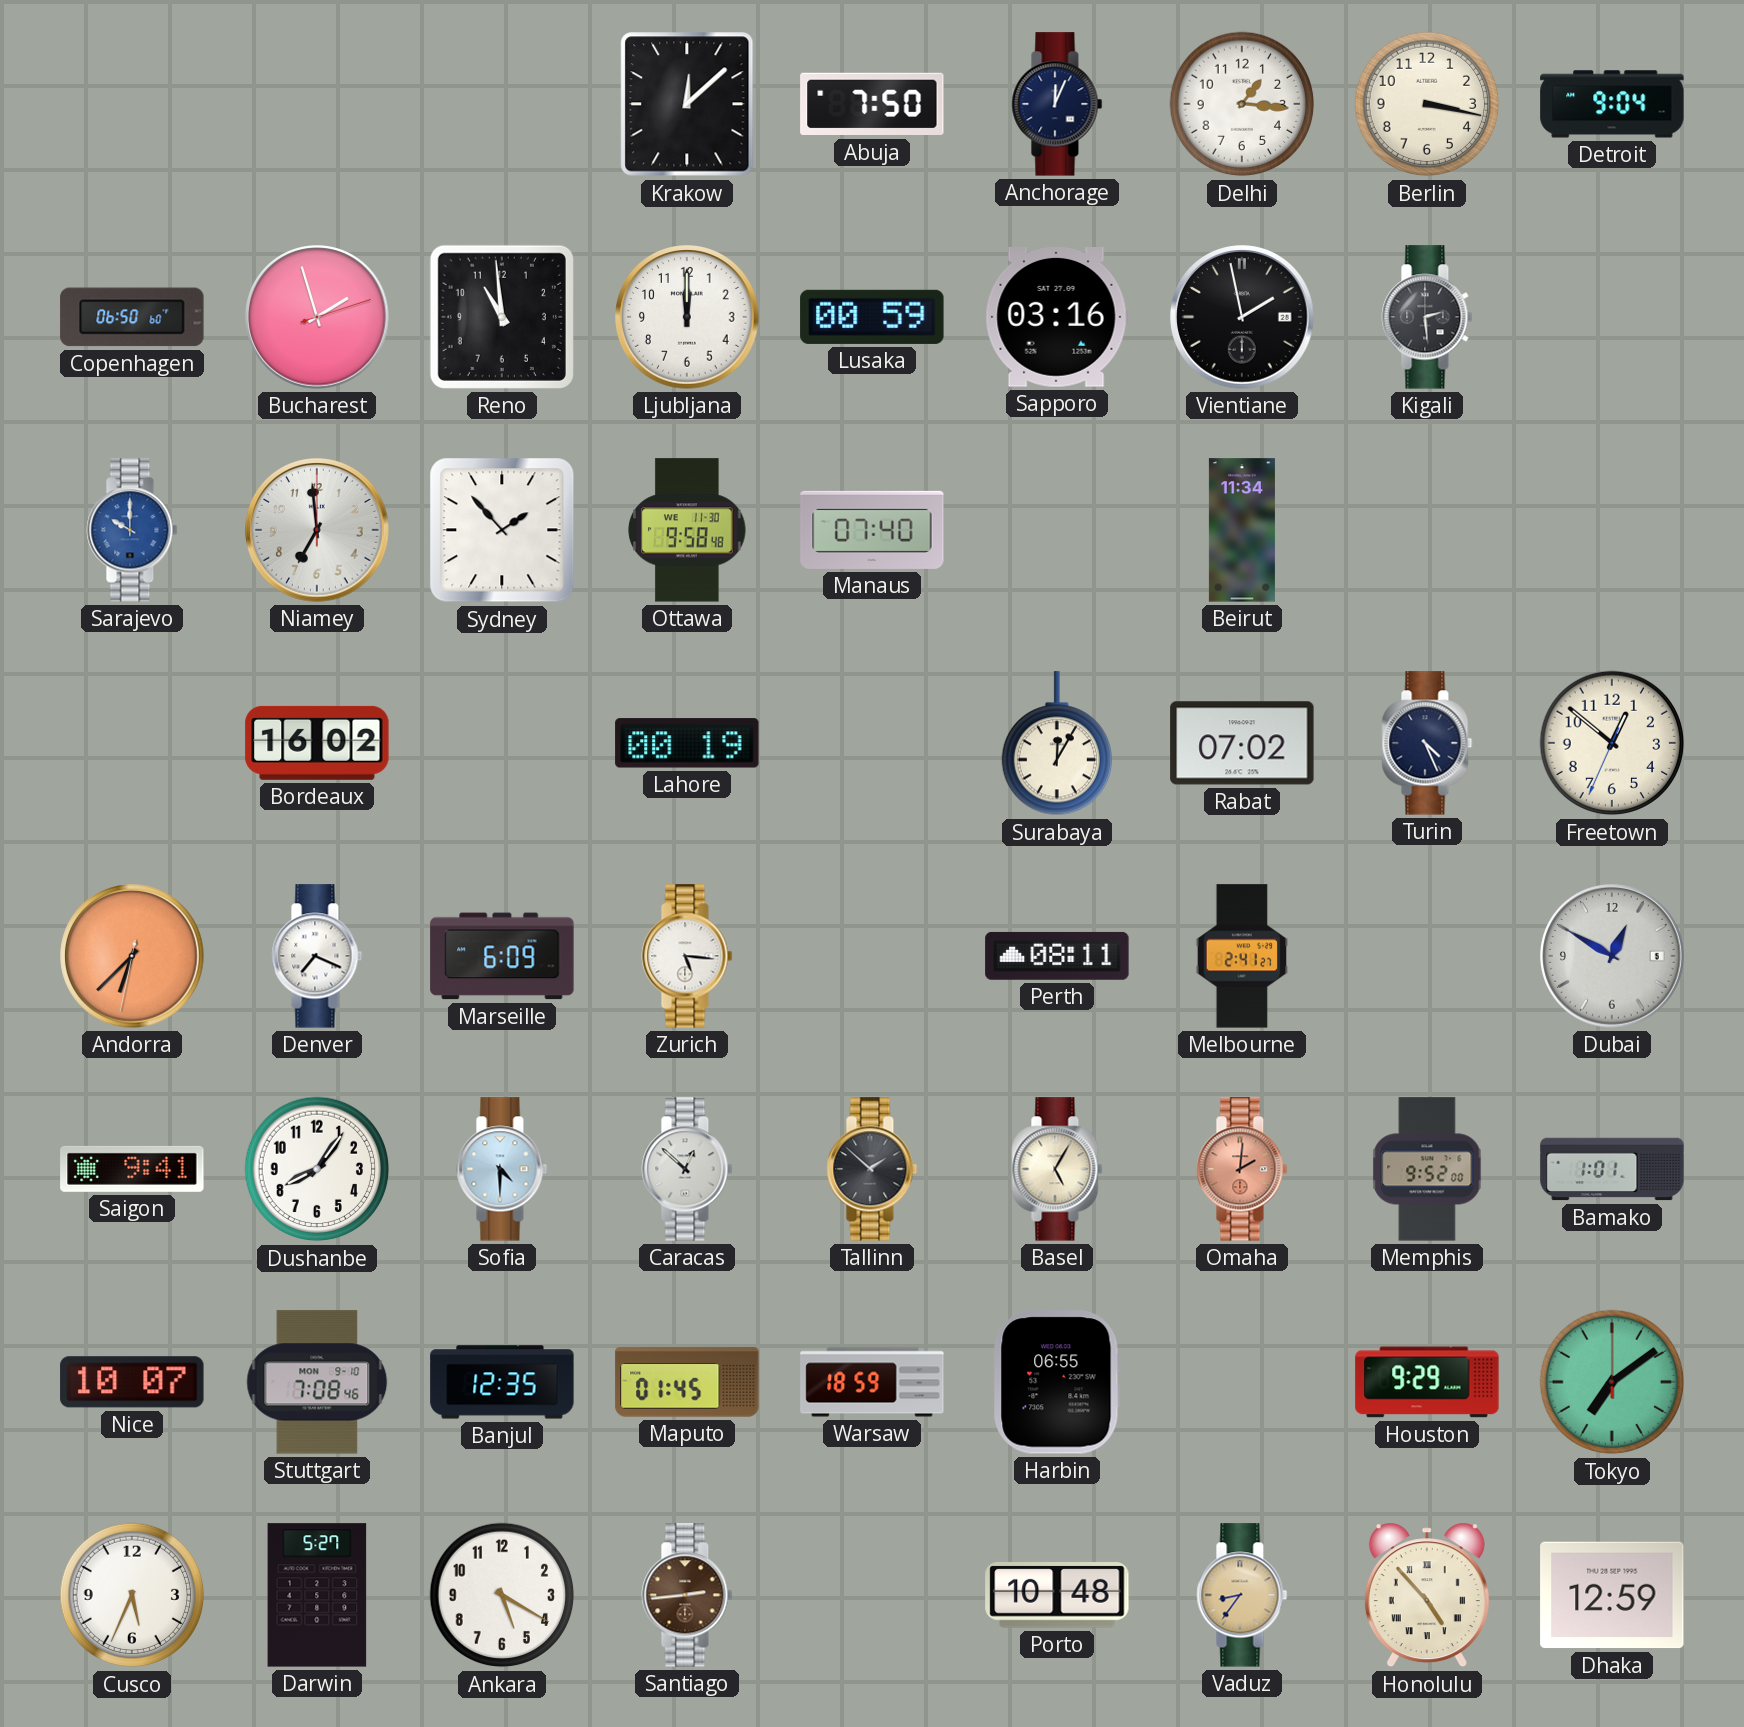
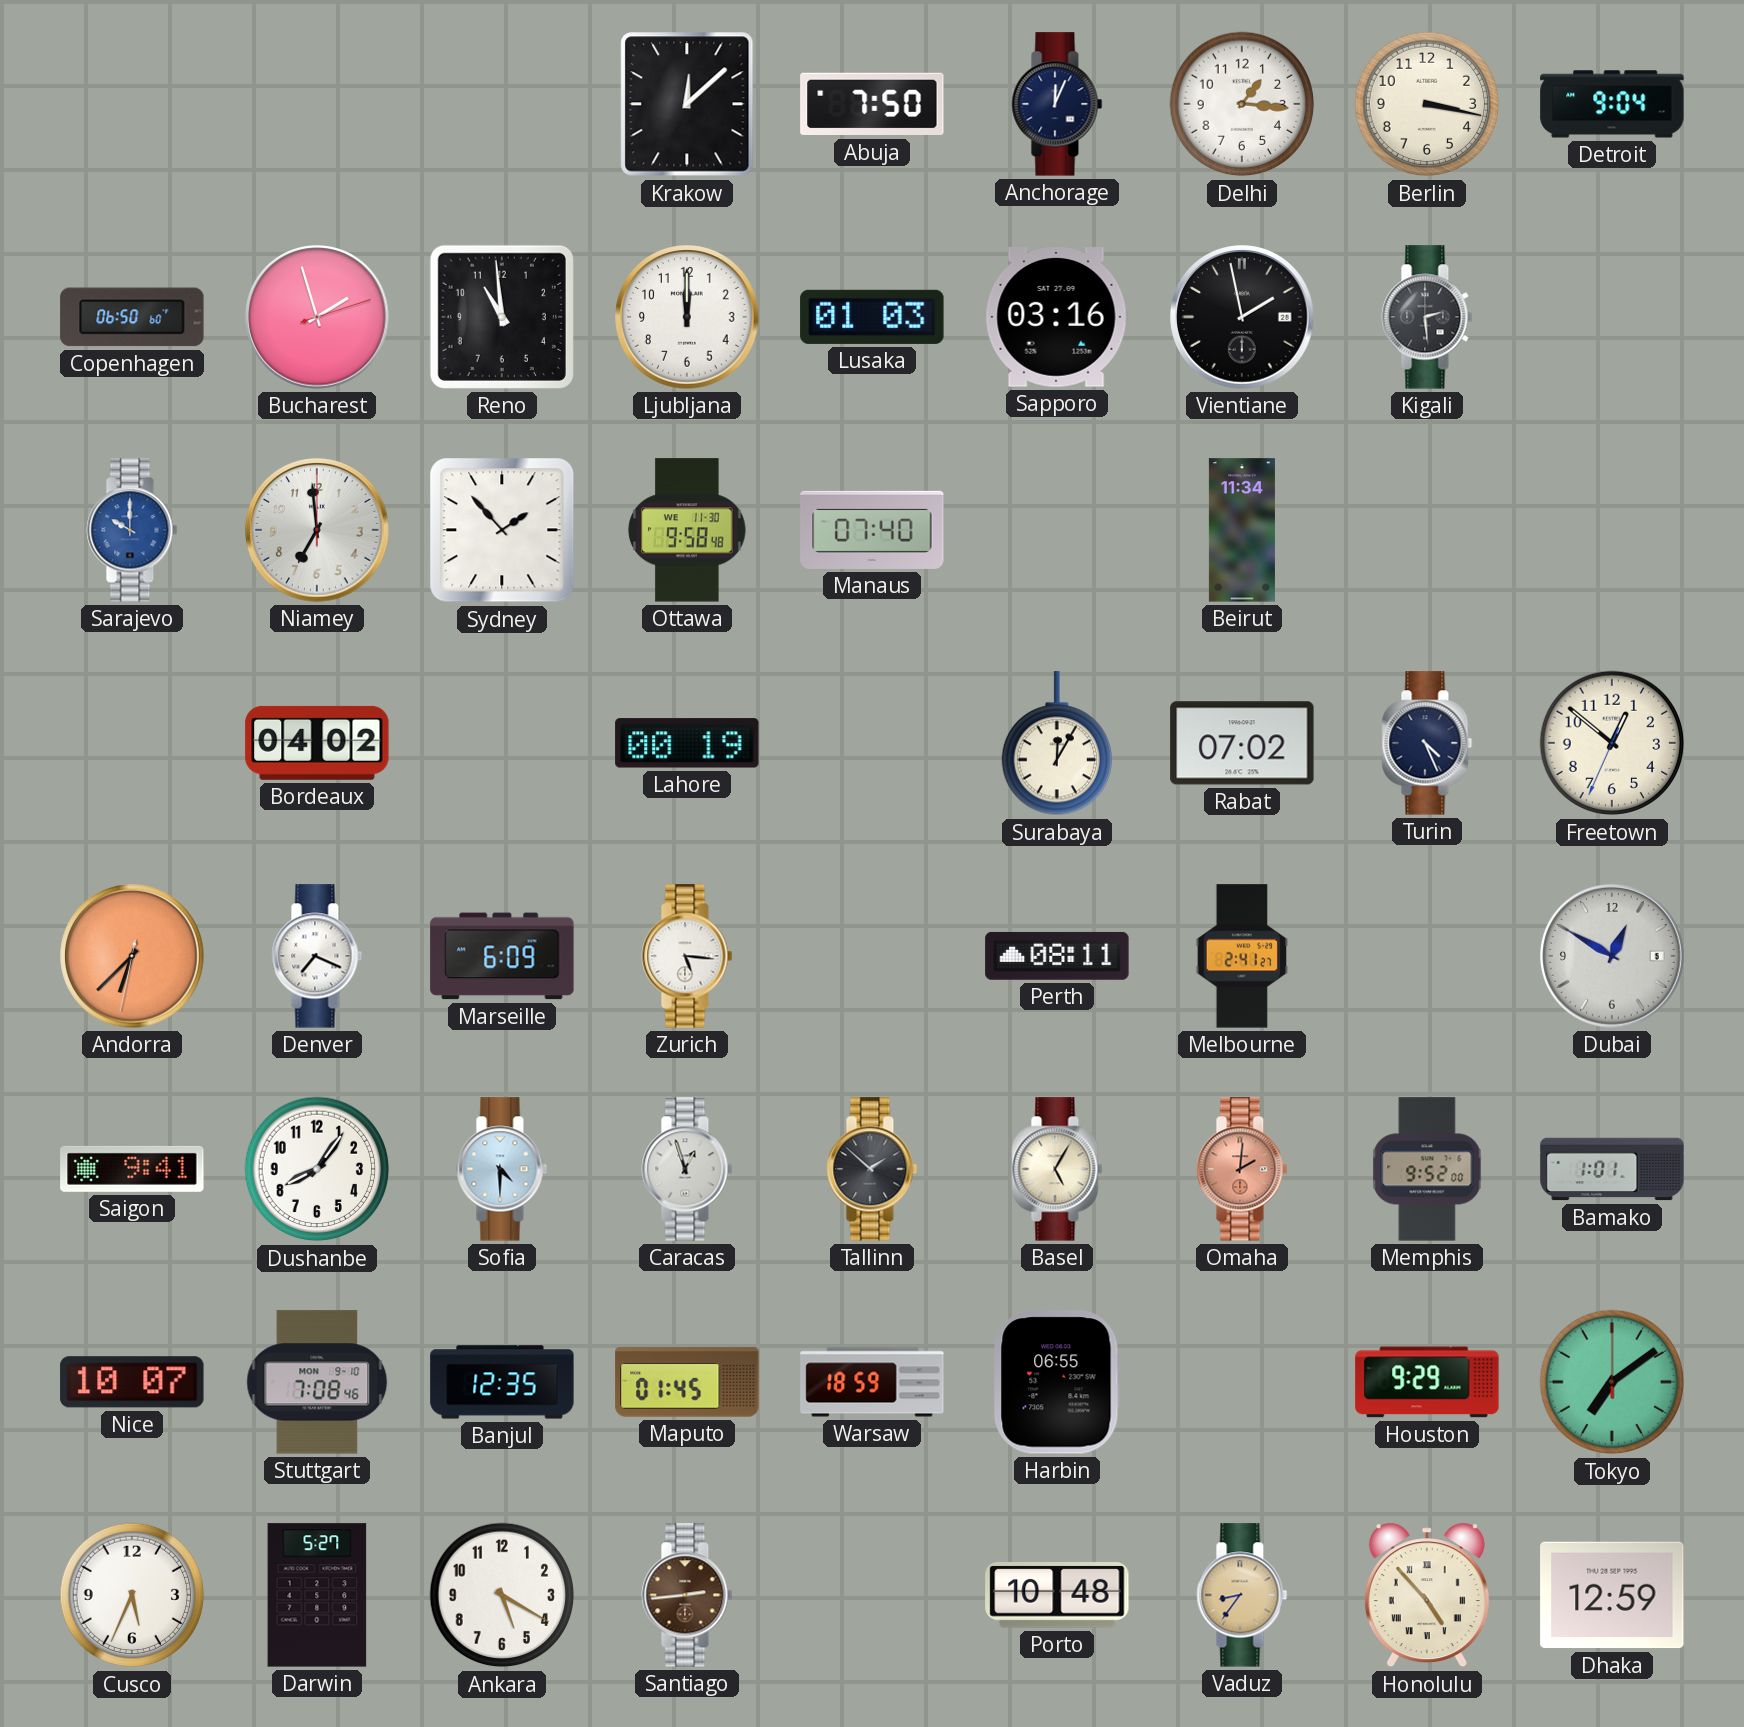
Lusaka: 00:59 -> 01:03 (872, 317)
Bordeaux: 16:02 -> 04:02 (317, 743)
Caracas: 12:52 -> 12:57 (687, 1169)
